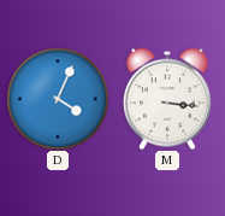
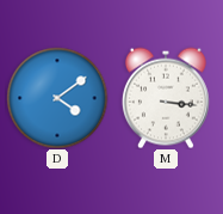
D: 4:04 -> 4:09 (57, 98)
